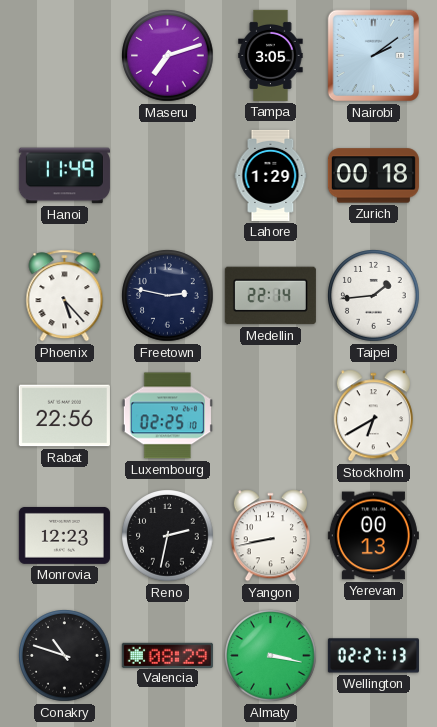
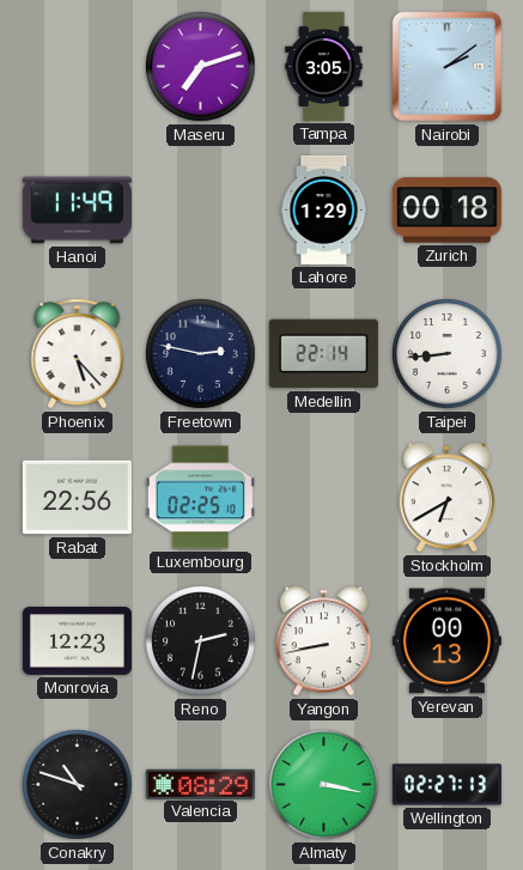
Taipei: 1:44 -> 8:44 (448, 354)
